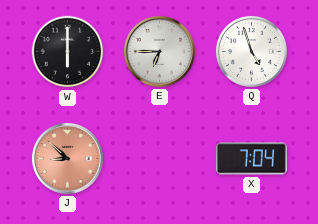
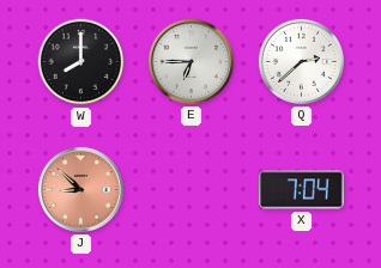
W: 6:00 -> 8:00 (81, 62)
Q: 4:57 -> 2:38 (301, 61)
